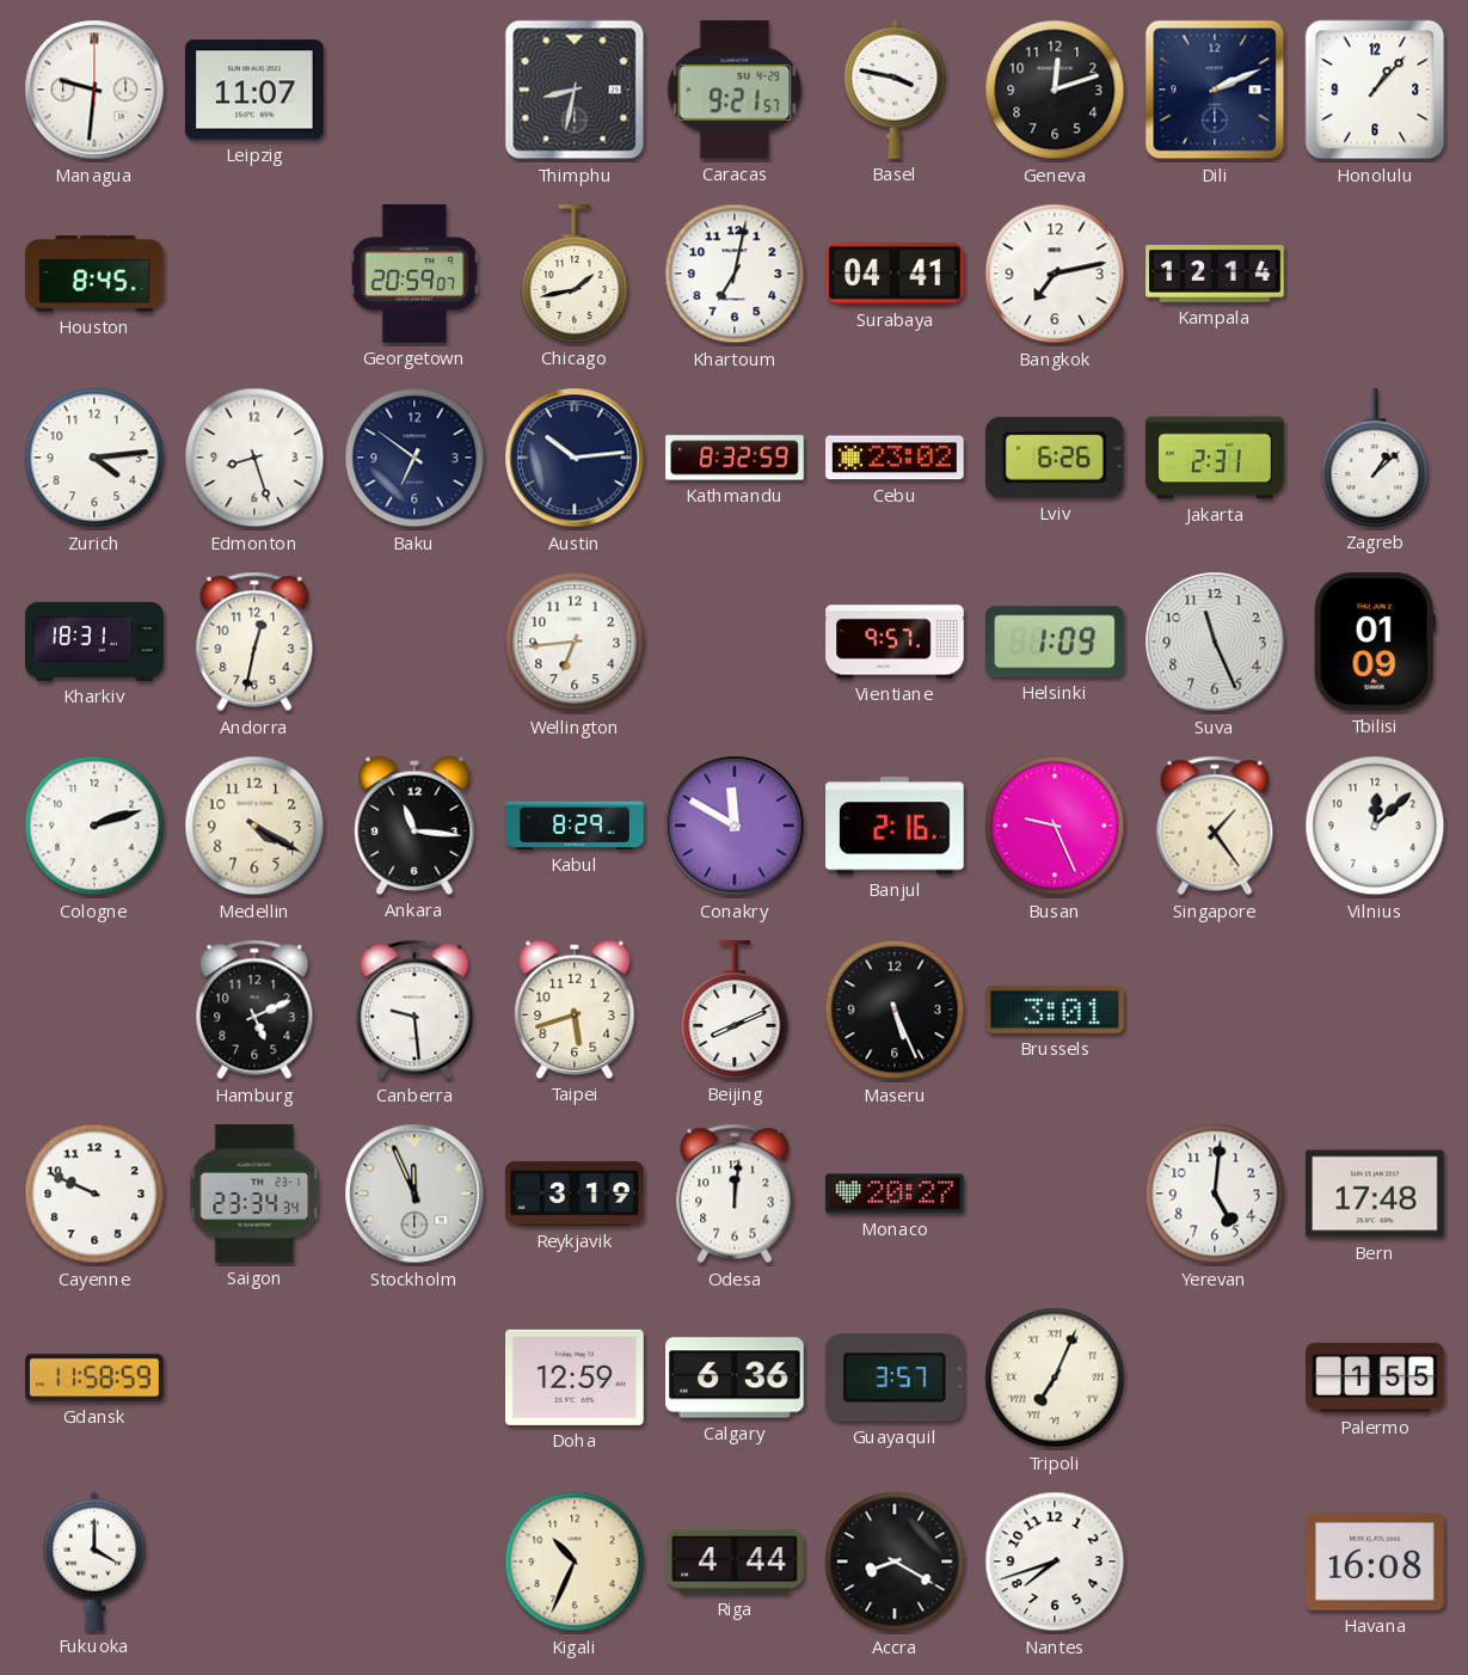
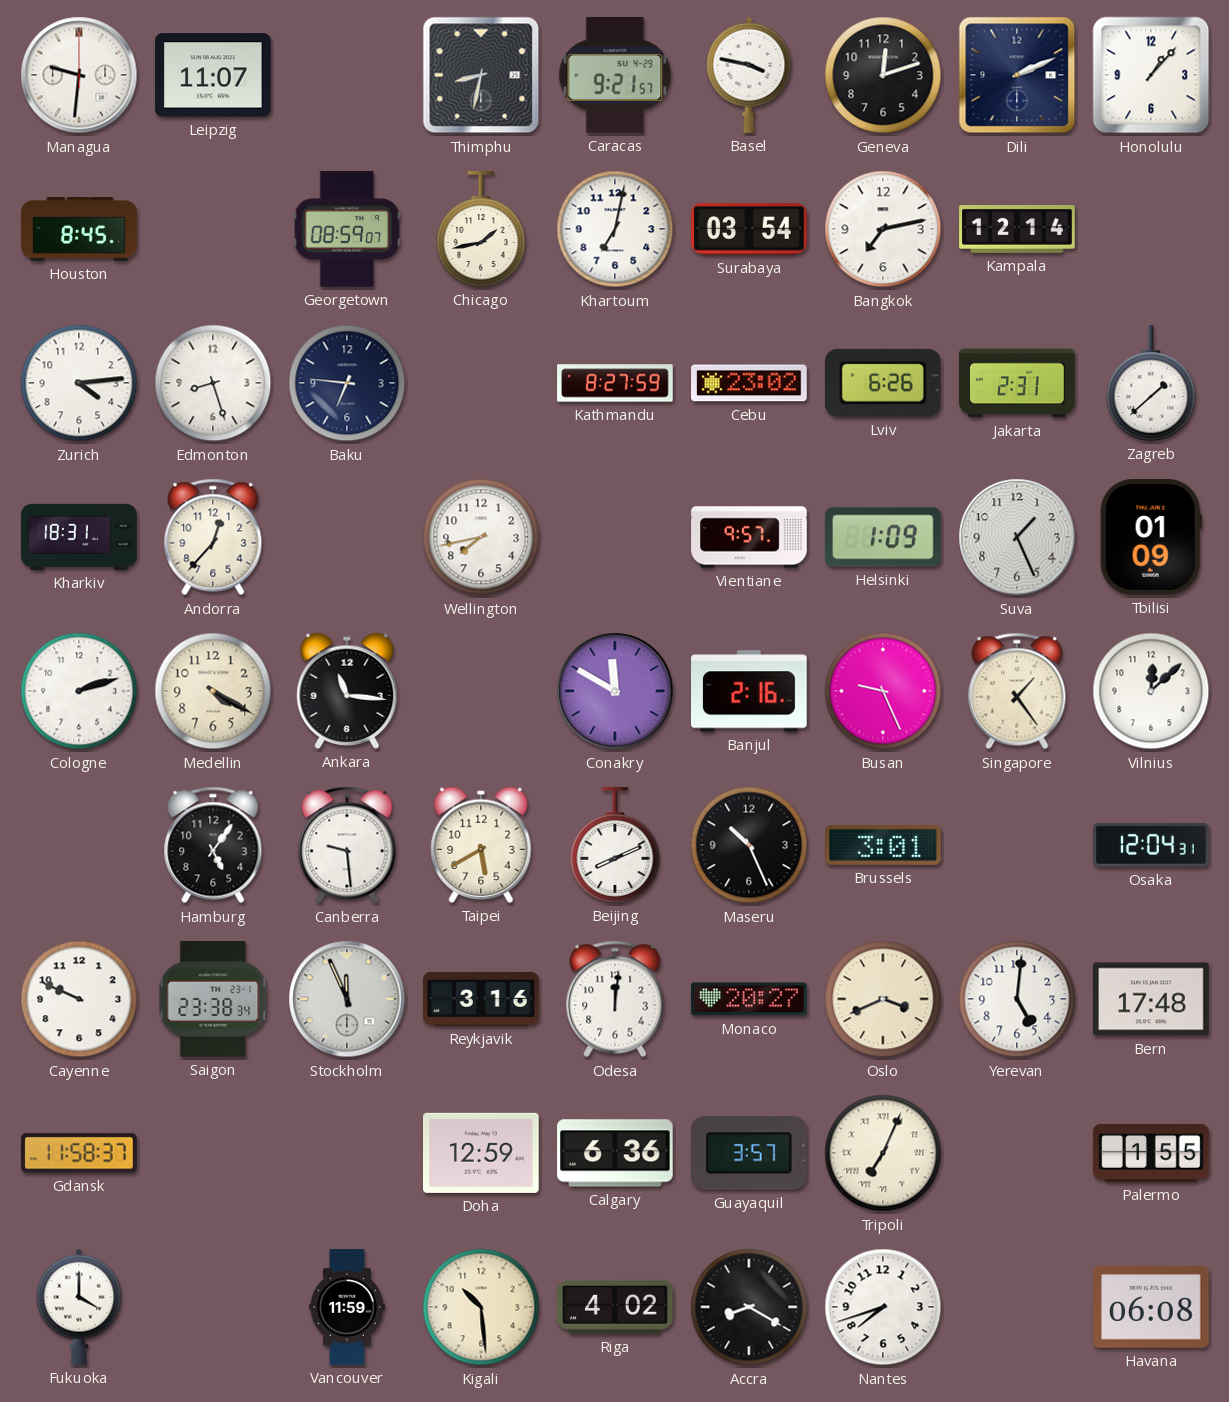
Georgetown: 20:59 -> 08:59 (347, 229)
Surabaya: 04:41 -> 03:54 (749, 229)
Baku: 6:51 -> 6:46 (347, 383)
Austin: 10:14 -> none (575, 458)
Kathmandu: 8:32 -> 8:27 (615, 383)
Zagreb: 1:08 -> 1:38 (1151, 383)
Andorra: 12:32 -> 12:37 (213, 537)
Wellington: 6:44 -> 7:43 (481, 537)
Suva: 11:26 -> 1:26 (1017, 537)
Kabul: 8:29 -> none (575, 826)
Hamburg: 5:11 -> 5:06 (213, 845)
Taipei: 5:42 -> 5:40 (481, 845)
Maseru: 5:26 -> 10:26 (749, 845)
Osaka: none -> 12:04 (1151, 845)
Saigon: 23:34 -> 23:38 (213, 999)
Reykjavik: 3:19 -> 3:16 (481, 999)
Oslo: none -> 3:41 (883, 999)
Gdansk: 11:58:59 -> 11:58:37 (79, 1153)
Vancouver: none -> 11:59 (348, 1307)
Kigali: 10:34 -> 10:29 (481, 1307)
Riga: 4:44 -> 4:02 (616, 1307)
Havana: 16:08 -> 06:08 (1151, 1307)
